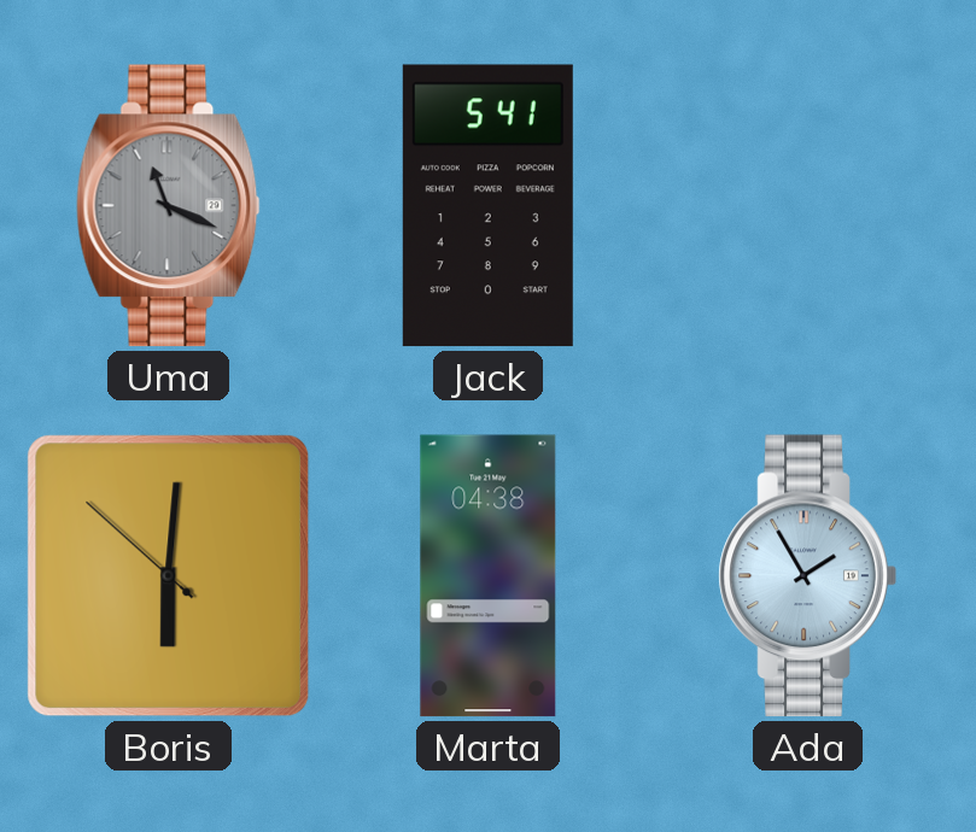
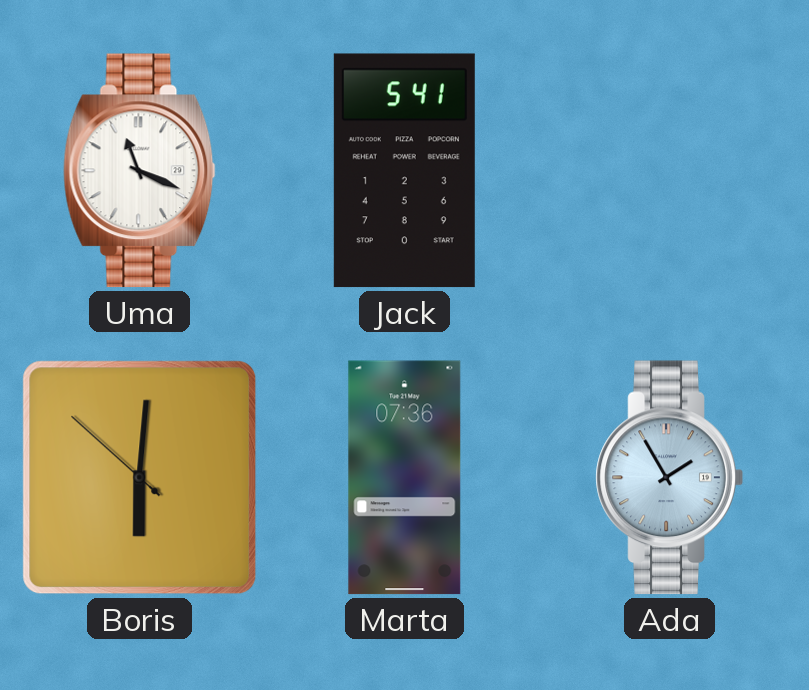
Uma dial: grey -> white (140, 171)
Marta: 04:38 -> 07:36 (405, 478)
